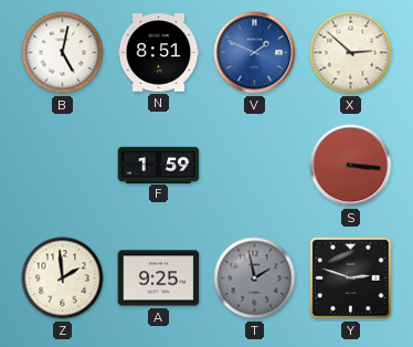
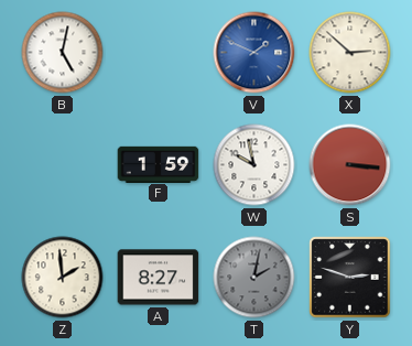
N: 8:51 -> none (159, 53)
W: none -> 9:58 (254, 165)
A: 9:25 -> 8:27 (159, 278)
T: 1:58 -> 2:02 (254, 278)
